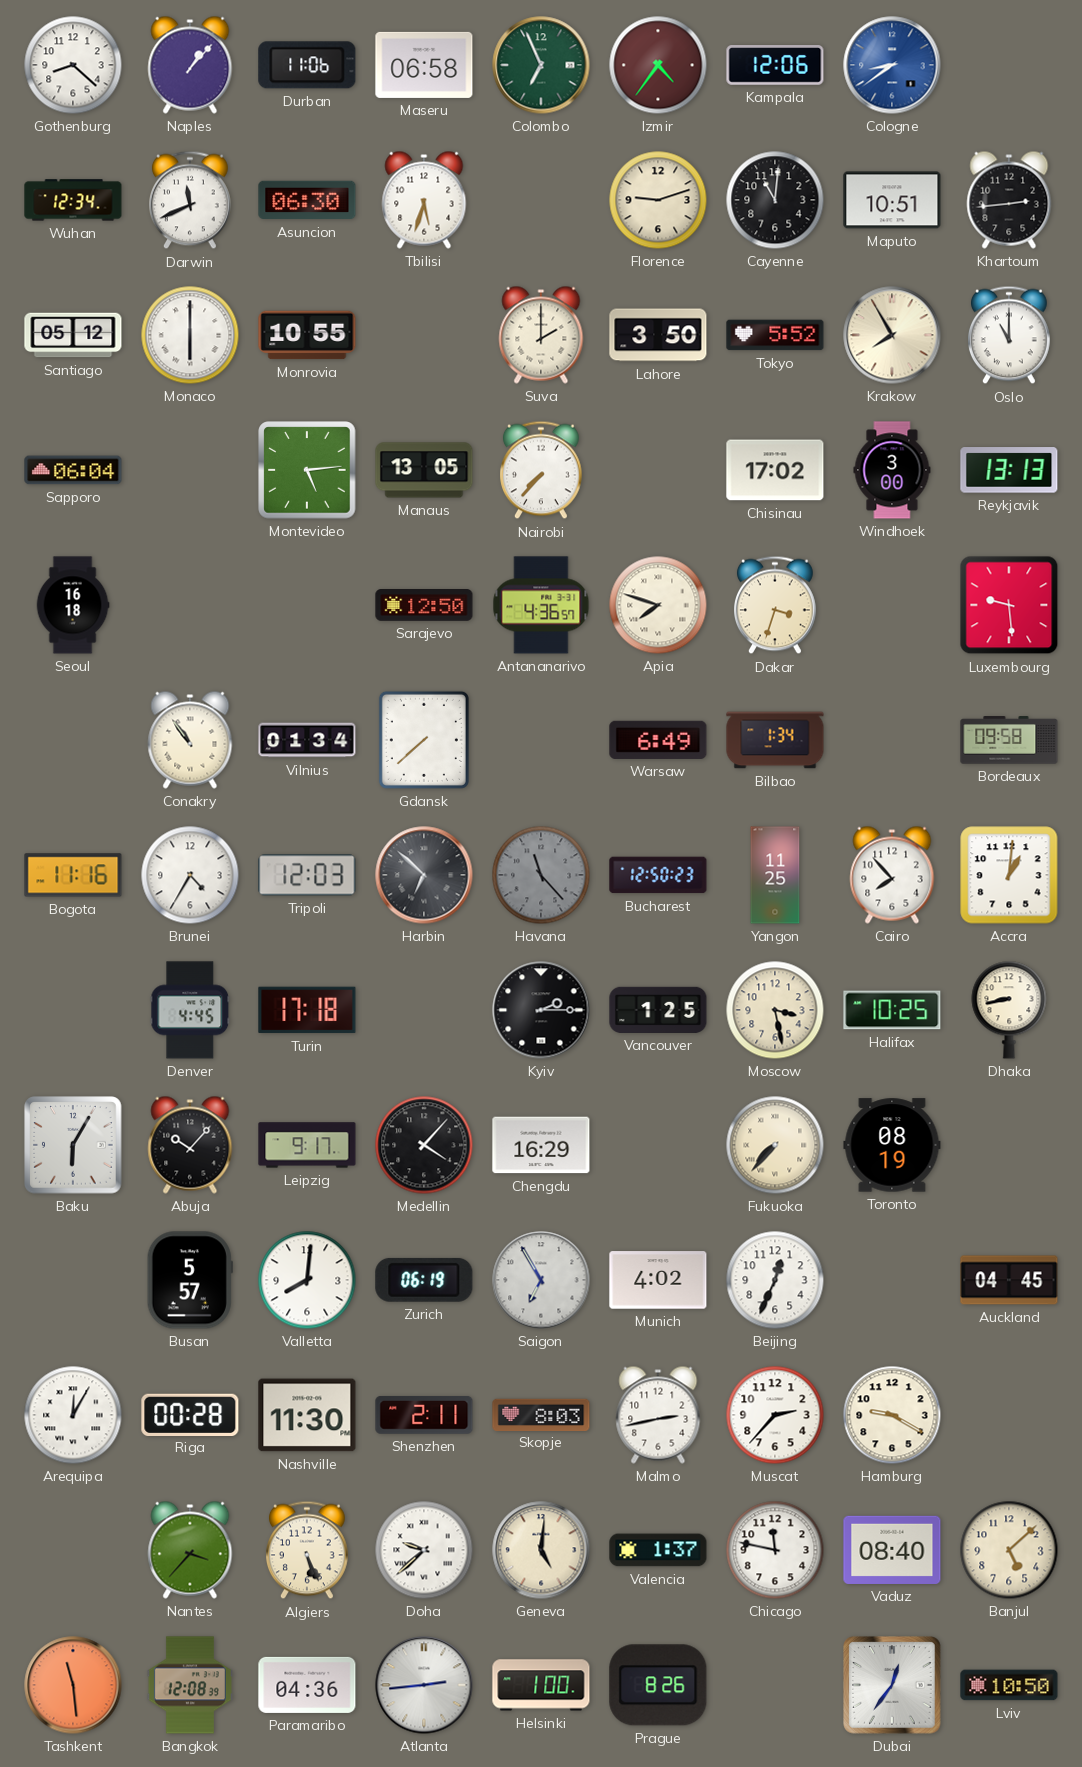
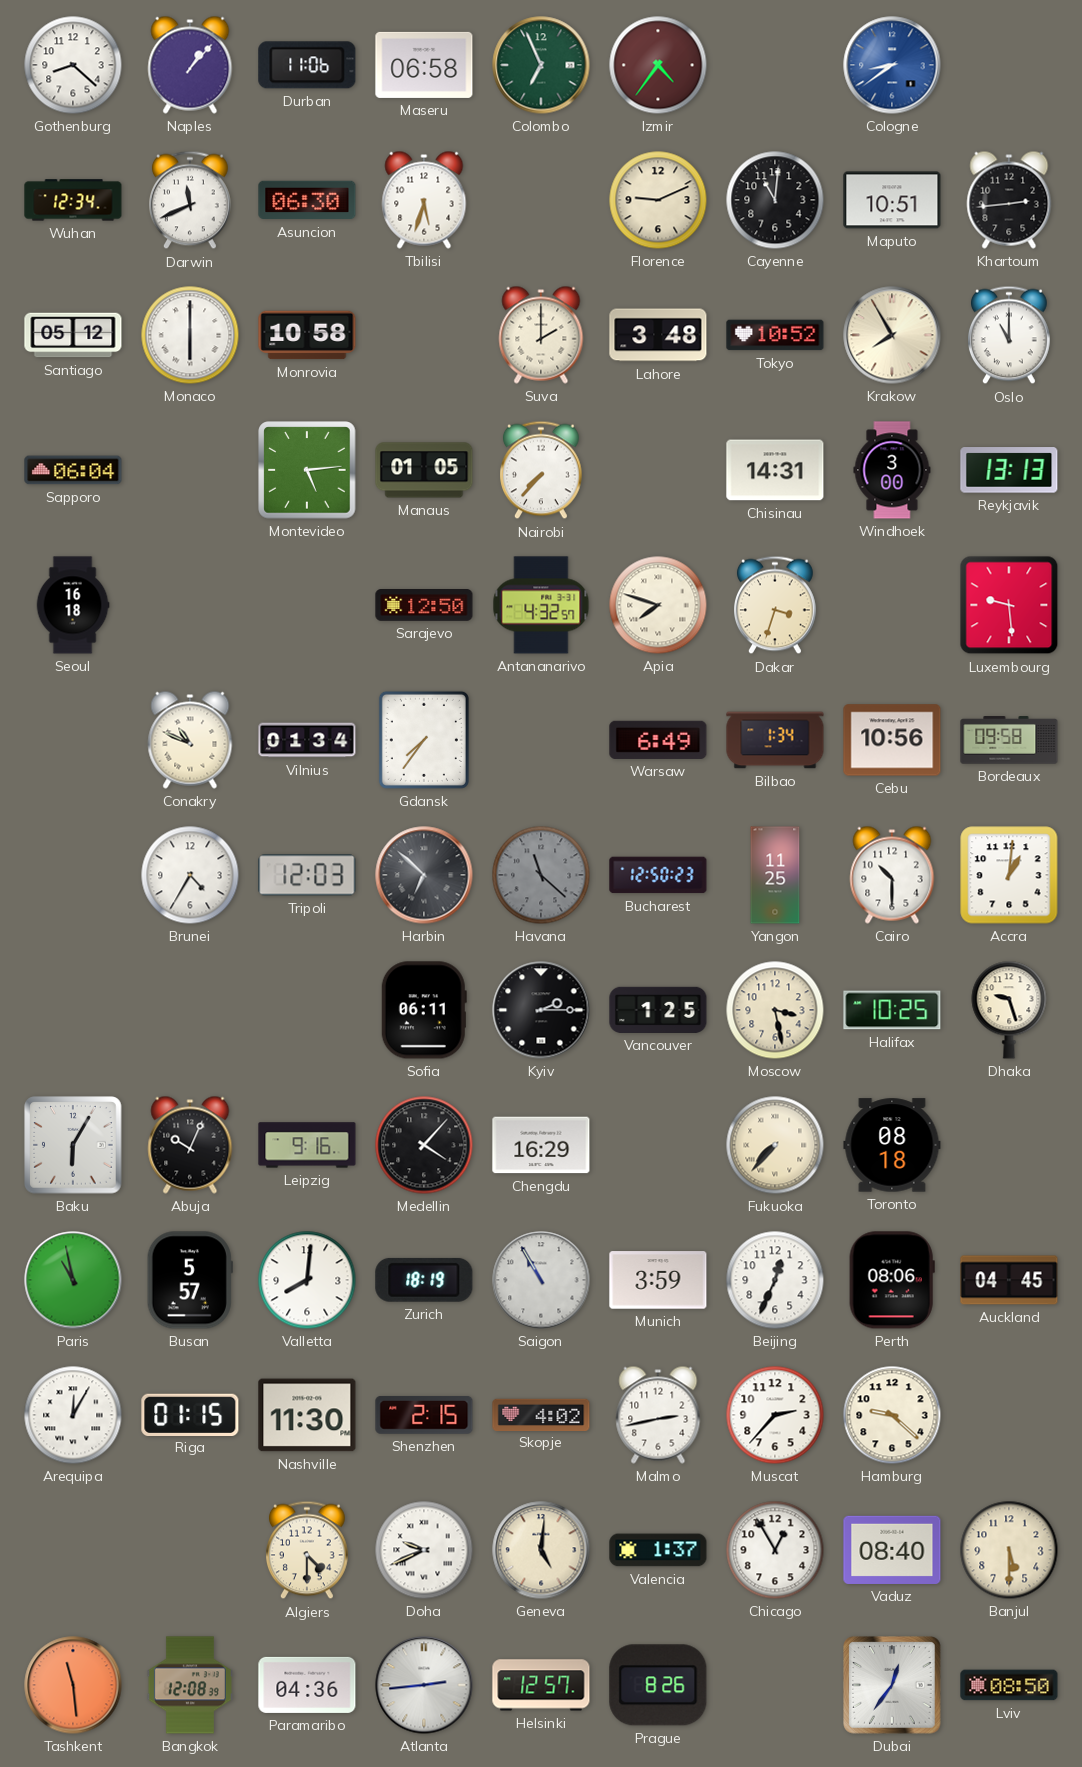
Kampala: 12:06 -> none (775, 65)
Florence: 9:12 -> 9:11 (658, 200)
Monrovia: 10:55 -> 10:58 (307, 335)
Lahore: 3:50 -> 3:48 (658, 335)
Tokyo: 5:52 -> 10:52 (775, 335)
Manaus: 13:05 -> 01:05 (424, 470)
Chisinau: 17:02 -> 14:31 (775, 470)
Antananarivo: 4:36 -> 4:32 (541, 605)
Conakry: 10:54 -> 10:49 (190, 740)
Gdansk: 7:38 -> 7:36 (424, 740)
Cebu: none -> 10:56 (892, 740)
Bogota: 11:16 -> none (73, 875)
Havana: 11:23 -> 11:22 (541, 875)
Cairo: 7:53 -> 10:30 (892, 875)
Denver: 4:45 -> none (190, 1010)
Turin: 17:18 -> none (307, 1010)
Sofia: none -> 06:11 (424, 1010)
Dhaka: 8:43 -> 9:27 (1009, 1010)
Abuja: 10:07 -> 10:04 (190, 1145)
Leipzig: 9:17 -> 9:16 (307, 1145)
Toronto: 08:19 -> 08:18 (892, 1145)
Paris: none -> 10:58 (73, 1280)
Zurich: 06:19 -> 18:19 (424, 1280)
Saigon: 6:55 -> 10:55 (541, 1280)
Munich: 4:02 -> 3:59 (658, 1280)
Perth: none -> 08:06 (892, 1280)
Riga: 00:28 -> 01:15 (190, 1414)
Shenzhen: 2:11 -> 2:15 (424, 1415)
Skopje: 8:03 -> 4:02 (541, 1414)
Hamburg: 9:20 -> 9:22 (892, 1415)
Nantes: 3:37 -> none (190, 1550)
Algiers: 5:26 -> 4:30 (308, 1550)
Doha: 9:38 -> 9:41 (424, 1550)
Chicago: 11:47 -> 12:55 (775, 1550)
Banjul: 5:08 -> 5:30 (1009, 1550)
Helsinki: 1:00 -> 12:57 (541, 1685)
Lviv: 10:50 -> 08:50 (1009, 1685)
